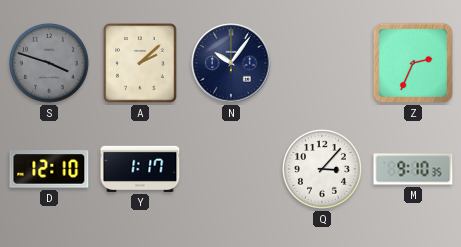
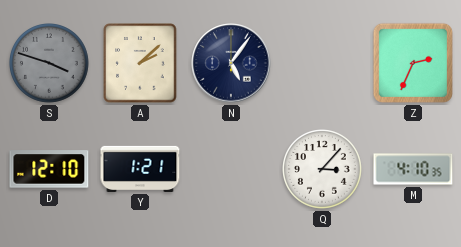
N: 10:06 -> 5:06 (231, 63)
Y: 1:17 -> 1:21 (140, 169)
M: 9:10 -> 4:10 (413, 169)
